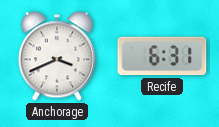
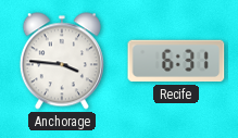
Anchorage: 3:41 -> 3:46 (62, 61)
